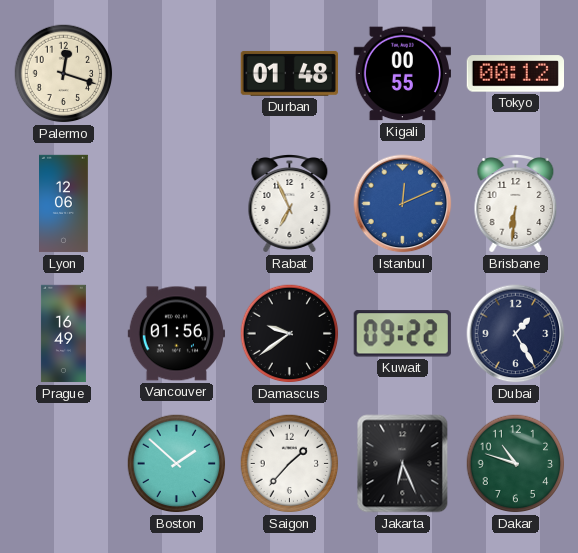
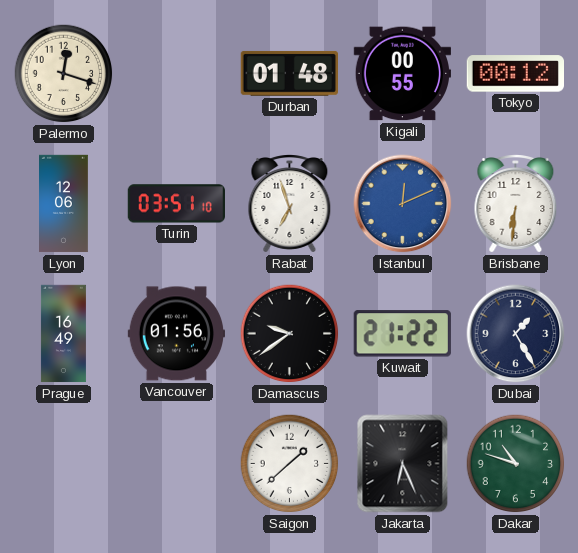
Turin: none -> 03:51 (176, 204)
Rabat: 6:56 -> 6:57 (290, 204)
Kuwait: 09:22 -> 21:22 (402, 334)
Boston: 1:52 -> none (177, 464)
Saigon: 1:37 -> 1:38 (290, 464)
